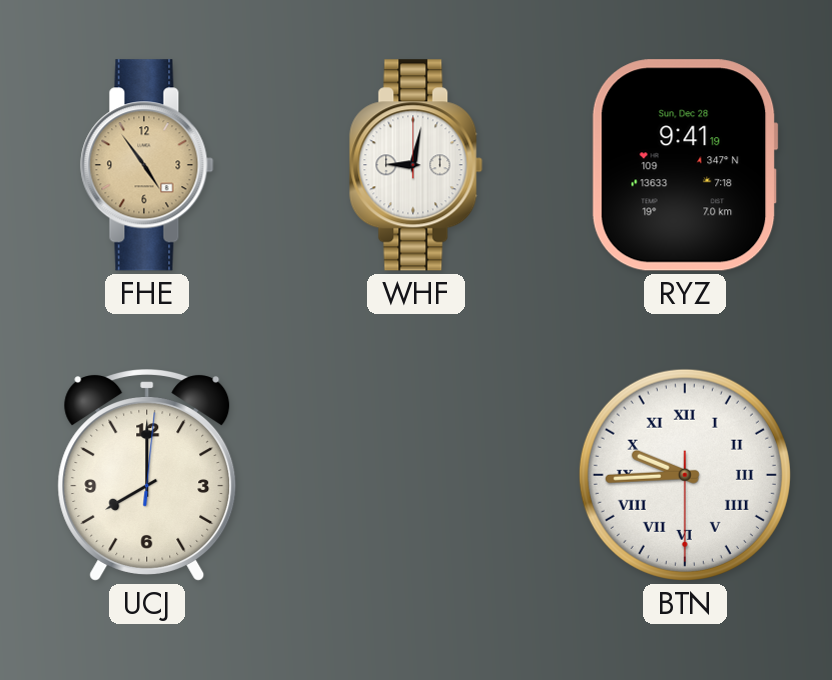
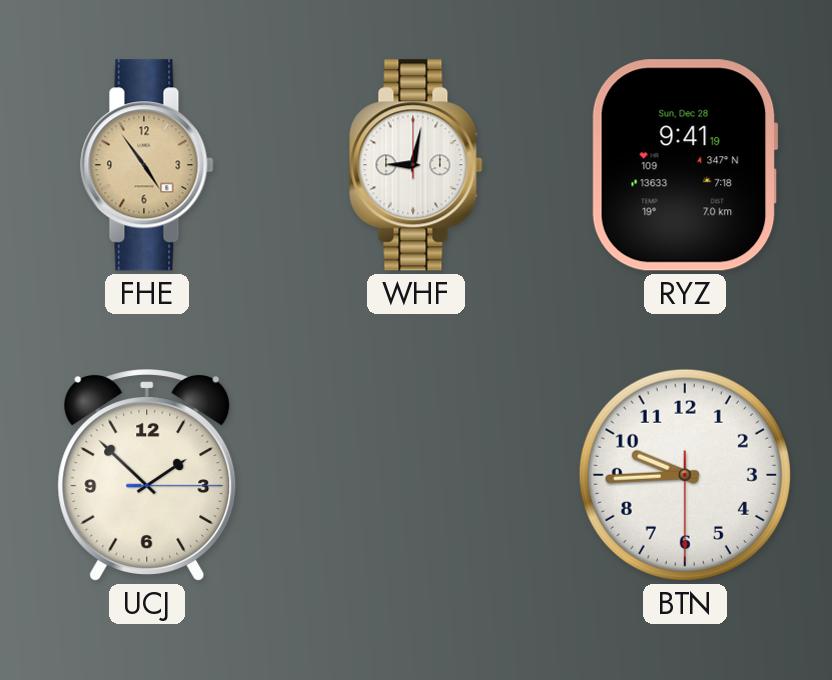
UCJ: 8:00 -> 1:52 (147, 476)
BTN numerals: Roman -> Arabic (685, 475)
